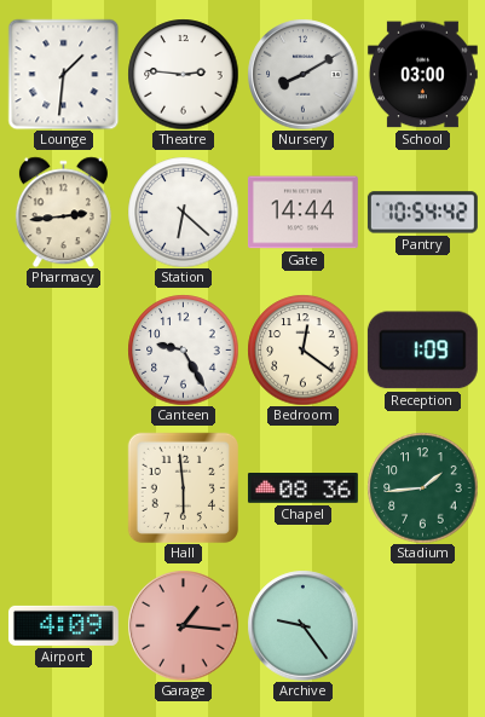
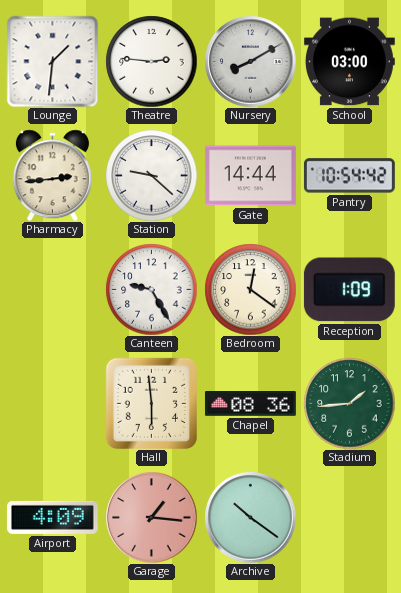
Station: 6:22 -> 9:22 (151, 175)
Archive: 9:24 -> 10:21 (250, 517)
